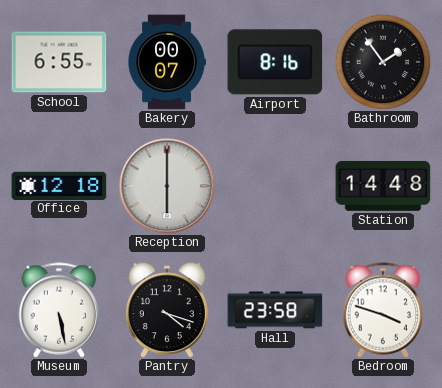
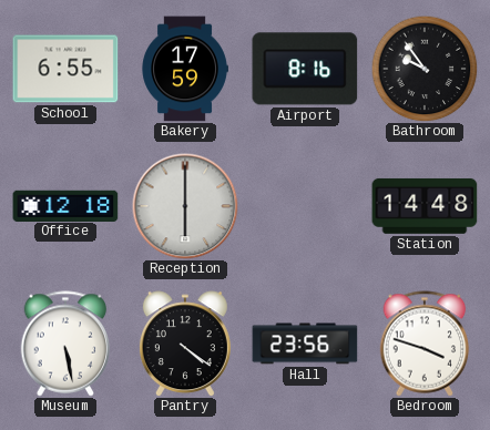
Bakery: 00:07 -> 17:59 (185, 69)
Bathroom: 1:54 -> 9:54 (425, 69)
Pantry: 4:18 -> 4:21 (185, 344)
Hall: 23:58 -> 23:56 (305, 344)
